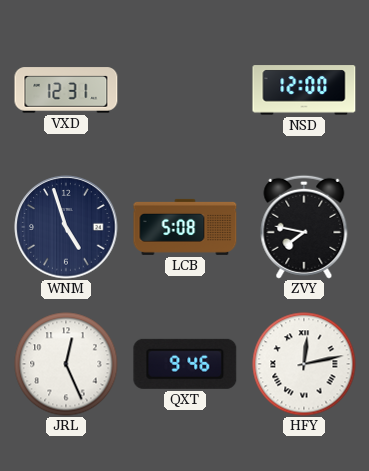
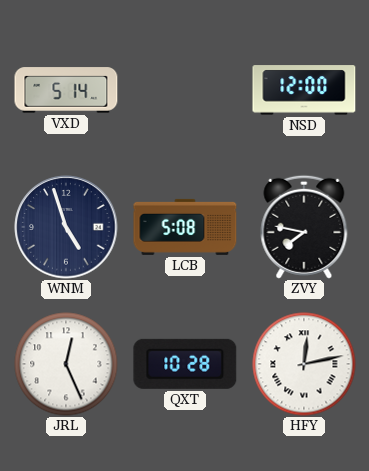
VXD: 12:31 -> 5:14 (66, 90)
QXT: 9:46 -> 10:28 (185, 364)
